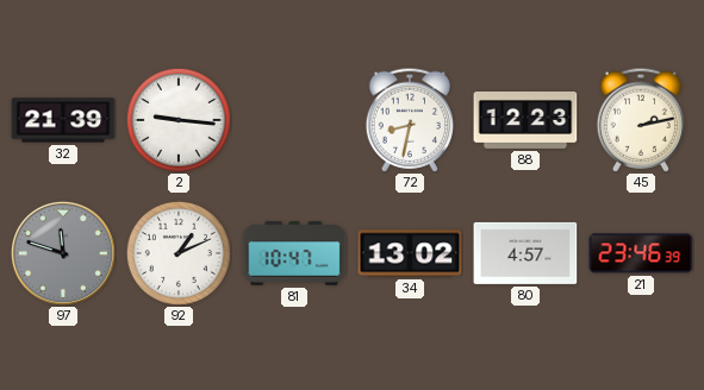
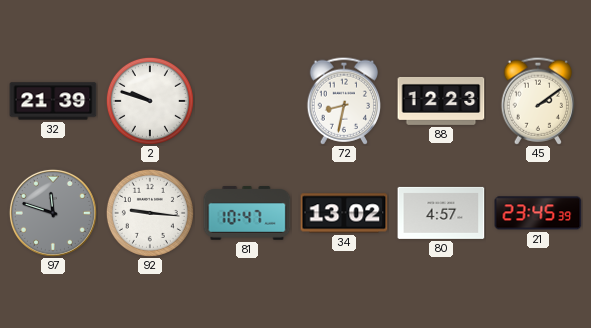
2: 9:16 -> 9:48 (150, 101)
45: 2:13 -> 2:09 (537, 101)
92: 1:11 -> 9:16 (150, 213)
21: 23:46 -> 23:45 (538, 213)
